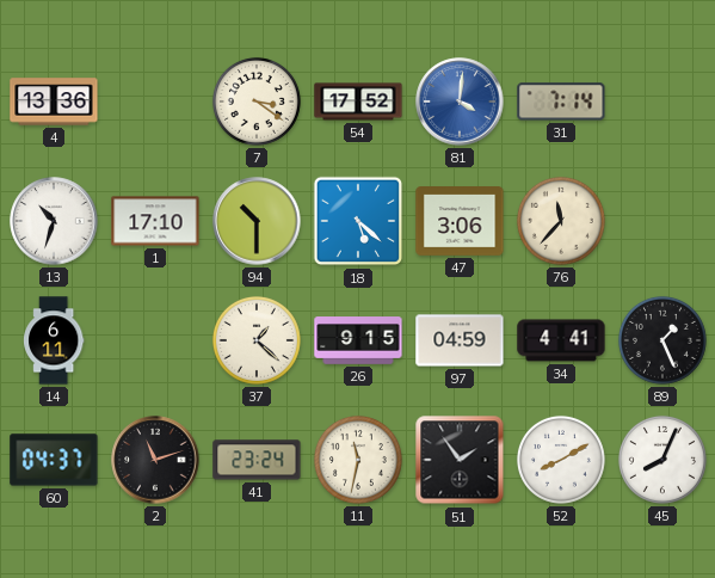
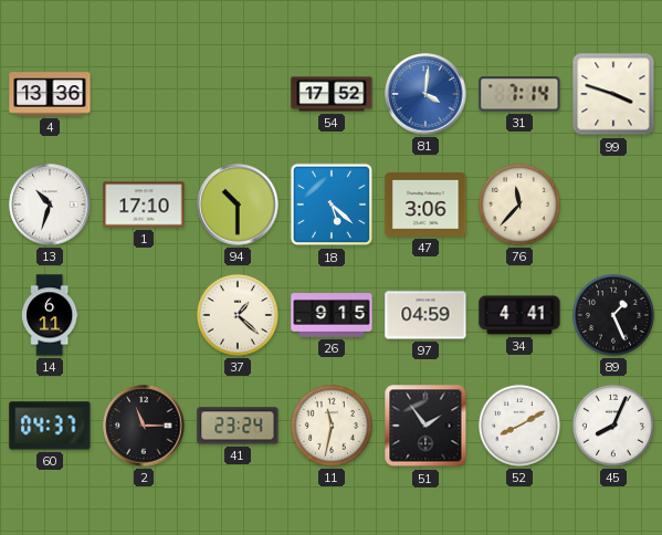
7: 3:21 -> none (257, 102)
99: none -> 3:48 (613, 94)
2: 11:12 -> 11:15 (144, 426)
